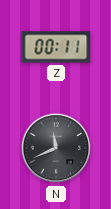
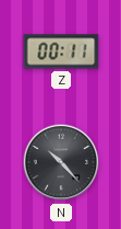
N: 11:41 -> 10:23 (61, 162)
